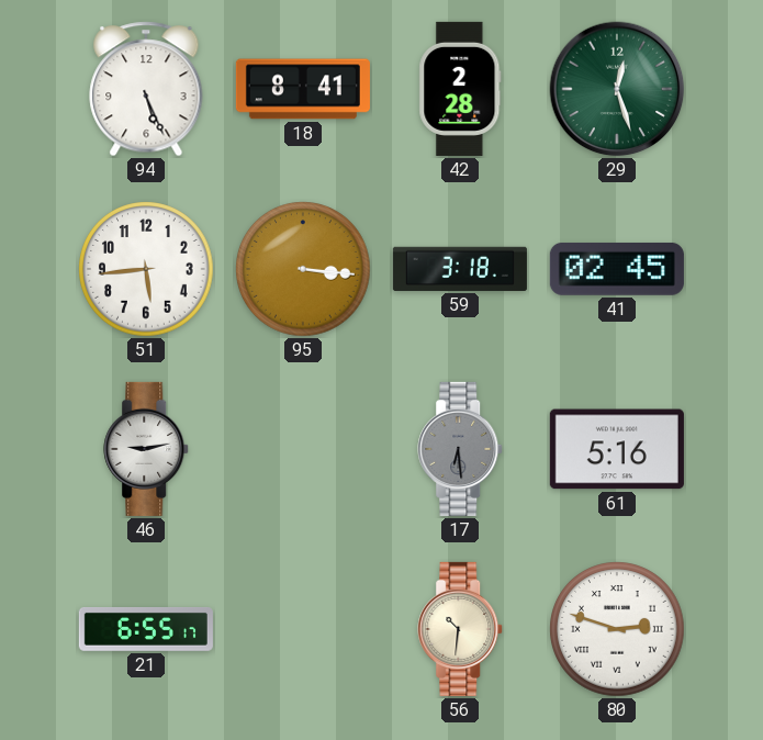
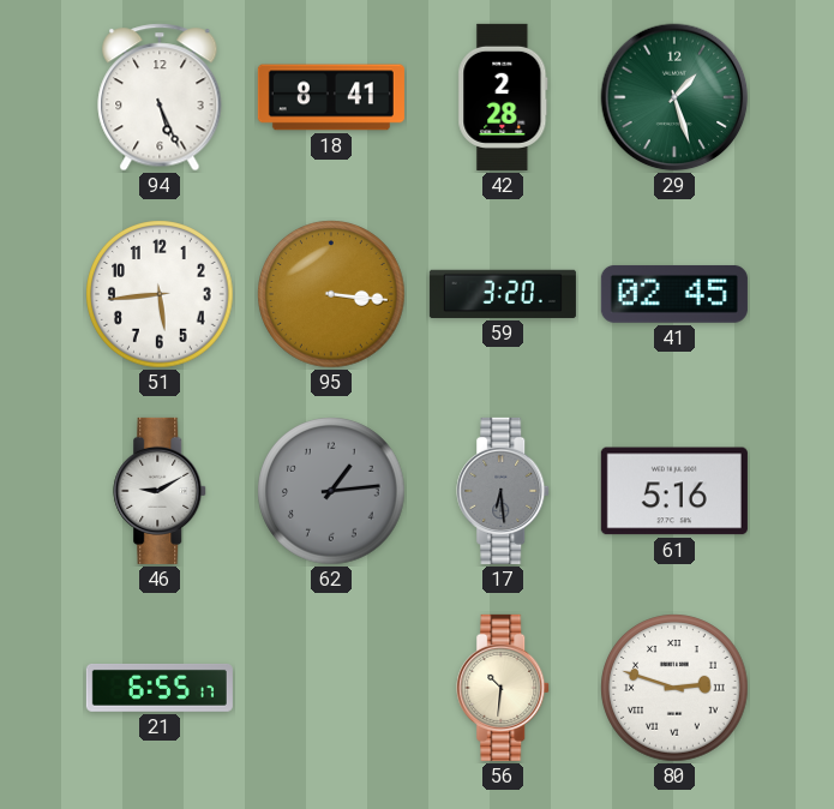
29: 12:27 -> 1:27 (674, 97)
59: 3:18 -> 3:20 (503, 294)
46: 9:13 -> 9:10 (161, 491)
62: none -> 1:14 (331, 491)
